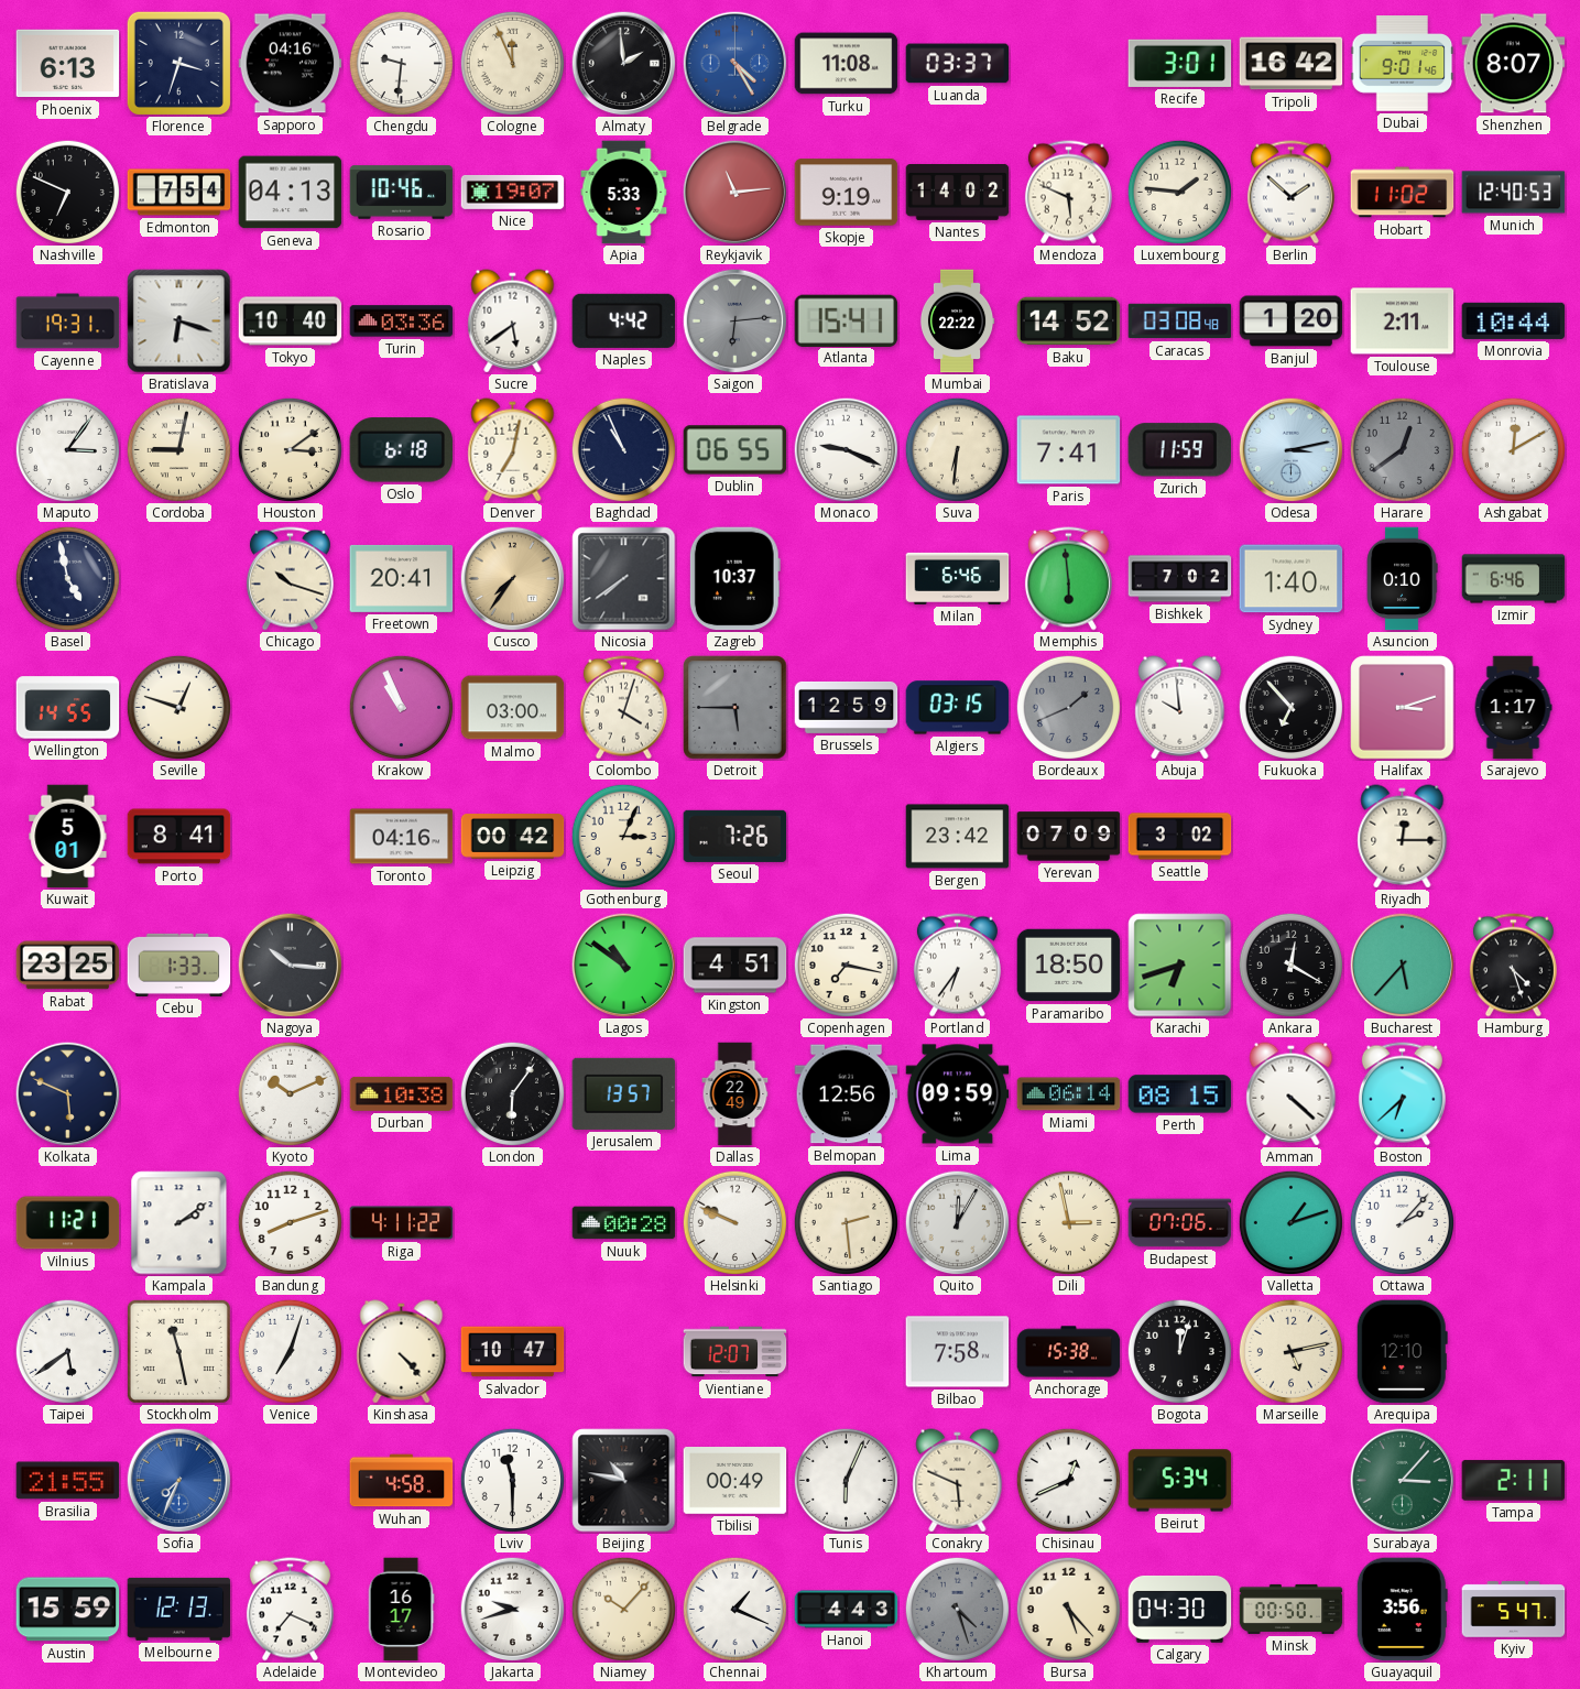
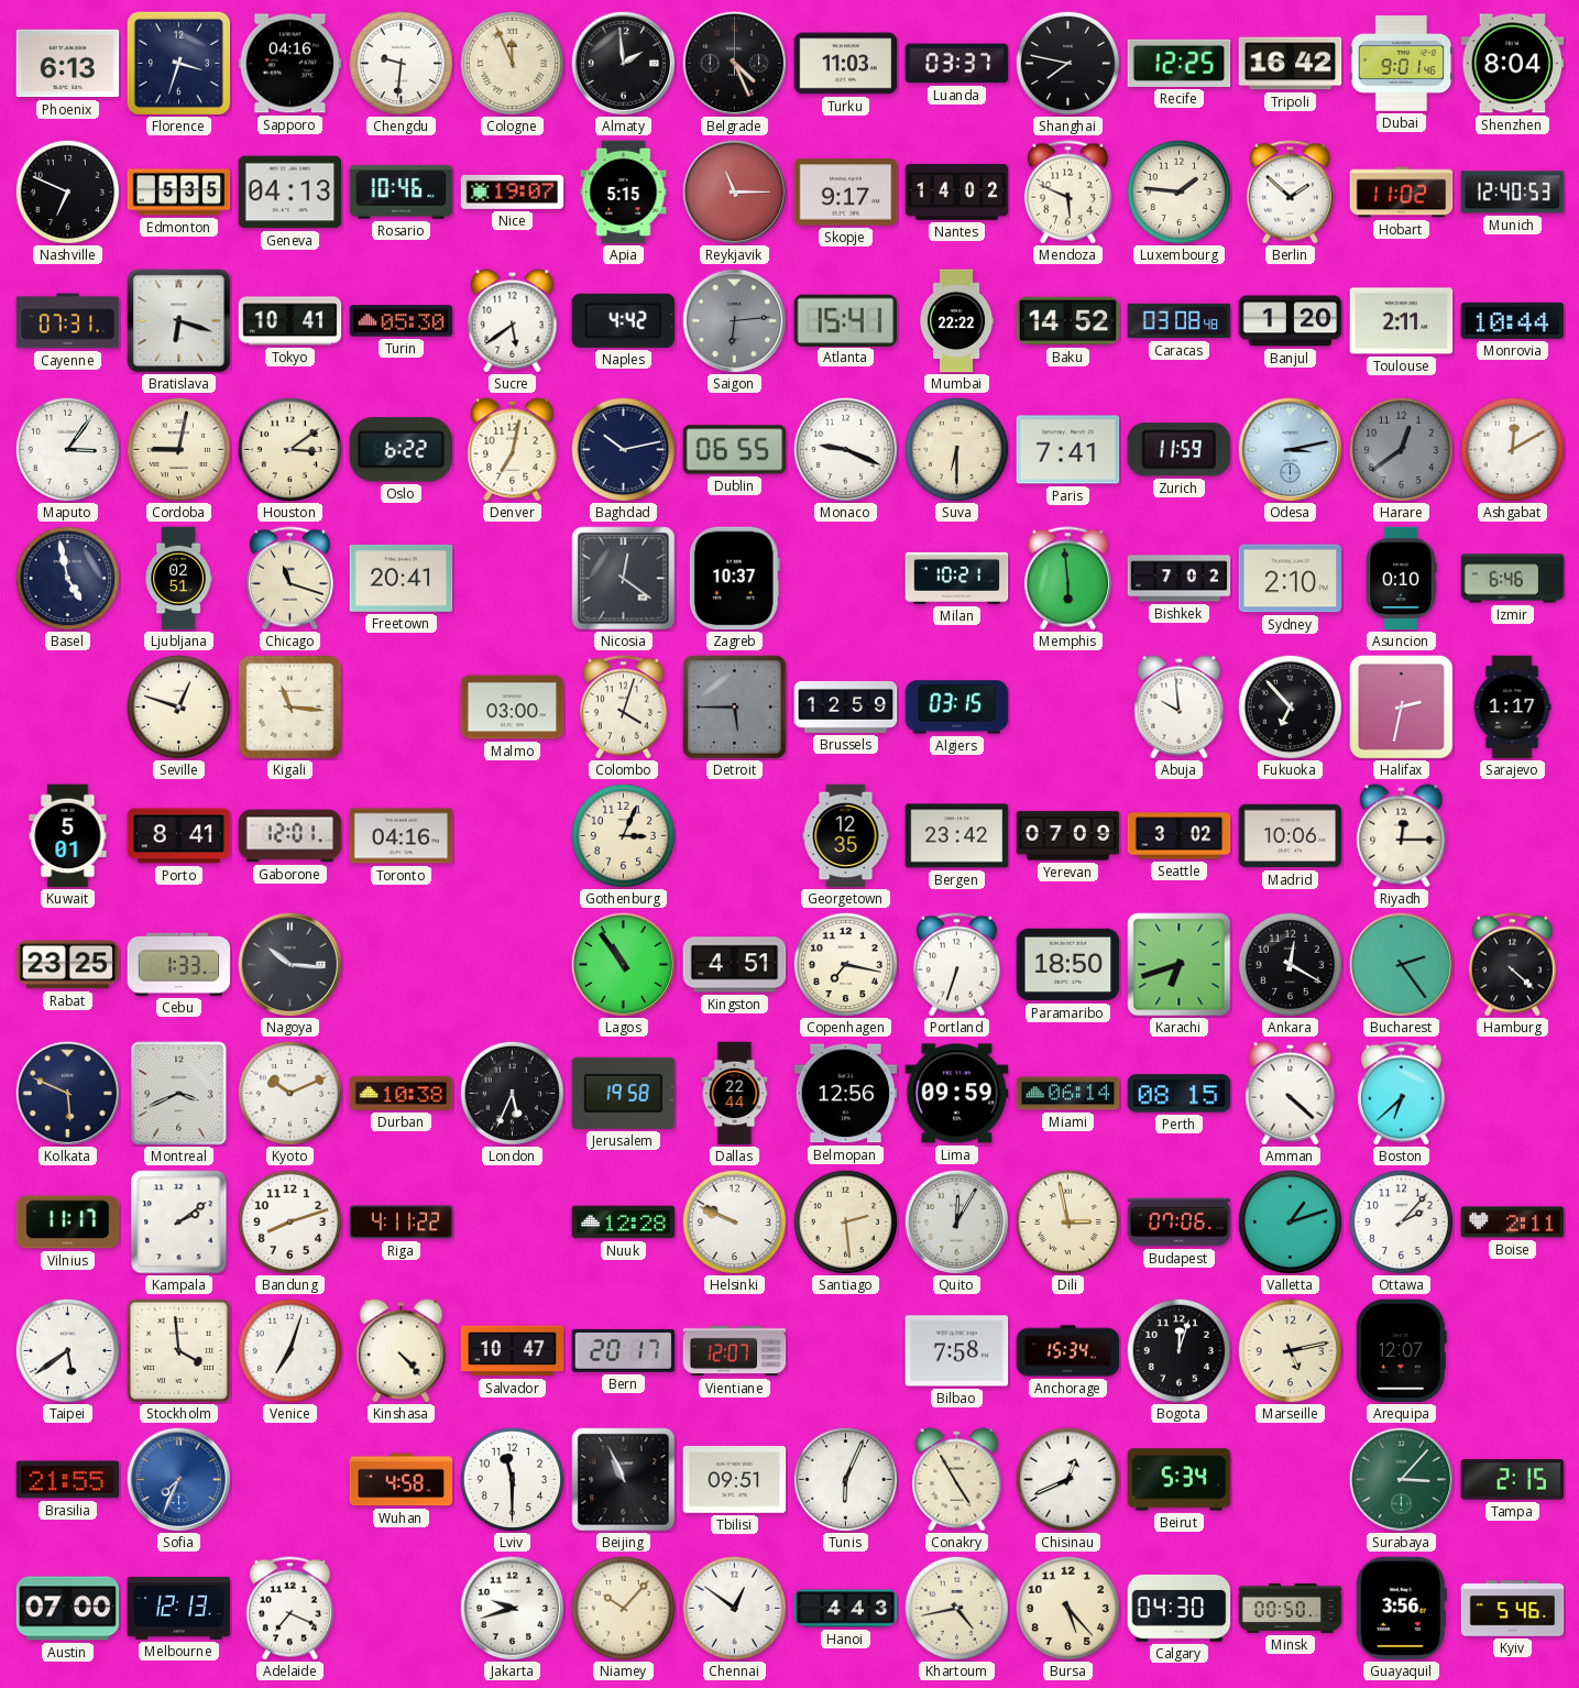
Belgrade: 4:25 -> 4:26 (734, 63)
Belgrade dial: blue -> black (734, 63)
Turku: 11:08 -> 11:03 (846, 64)
Shanghai: none -> 7:47 (1067, 63)
Recife: 3:01 -> 12:25 (1180, 63)
Shenzhen: 8:07 -> 8:04 (1513, 64)
Edmonton: 7:54 -> 5:35 (179, 193)
Apia: 5:33 -> 5:15 (624, 193)
Reykjavik: 11:14 -> 11:15 (734, 191)
Skopje: 9:19 -> 9:17 (846, 193)
Cayenne: 19:31 -> 07:31 (68, 321)
Tokyo: 10:40 -> 10:41 (290, 321)
Turin: 03:36 -> 05:30 (402, 321)
Oslo: 6:18 -> 6:22 (402, 450)
Baghdad: 10:56 -> 10:13 (623, 449)
Suva: 6:31 -> 6:30 (956, 449)
Ljubljana: none -> 02:51 (178, 579)
Chicago: 10:18 -> 11:18 (289, 579)
Cusco: 7:36 -> none (512, 578)
Nicosia: 7:39 -> 12:21 (624, 579)
Milan: 6:46 -> 10:21 (957, 578)
Sydney: 1:40 -> 2:10 (1291, 579)
Wellington: 14:55 -> none (68, 708)
Kigali: none -> 11:16 (290, 708)
Krakow: 10:56 -> none (401, 707)
Bordeaux: 1:41 -> none (1068, 707)
Halifax: 3:12 -> 2:32 (1402, 708)
Gaborone: none -> 12:01 (290, 836)
Leipzig: 00:42 -> none (513, 837)
Seoul: 7:26 -> none (735, 836)
Georgetown: none -> 12:35 (846, 836)
Madrid: none -> 10:06 (1291, 836)
Lagos: 10:51 -> 10:54 (623, 964)
Portland: 6:36 -> 6:33 (956, 965)
Bucharest: 5:37 -> 2:24 (1401, 964)
Hamburg: 4:27 -> 4:22 (1512, 965)
Montreal: none -> 3:41 (179, 1094)
London: 6:06 -> 5:34 (512, 1093)
Jerusalem: 13:57 -> 19:58 (624, 1093)
Dallas: 22:49 -> 22:44 (735, 1094)
Vilnius: 11:21 -> 11:17 (68, 1223)
Nuuk: 00:28 -> 12:28 (624, 1223)
Boise: none -> 2:11 (1513, 1223)
Stockholm: 11:28 -> 3:59 (178, 1350)
Bern: none -> 20:17 (624, 1350)
Anchorage: 15:38 -> 15:34 (1068, 1351)
Arequipa: 12:10 -> 12:07 (1401, 1351)
Beijing: 10:47 -> 10:56 (624, 1480)
Tbilisi: 00:49 -> 09:51 (735, 1480)
Conakry: 5:49 -> 4:55 (957, 1480)
Tampa: 2:11 -> 2:15 (1513, 1480)
Austin: 15:59 -> 07:00 (68, 1609)
Montevideo: 16:17 -> none (401, 1610)
Chennai: 1:19 -> 12:51 (734, 1608)
Khartoum: 4:27 -> 4:43 (956, 1608)
Khartoum dial: grey -> cream (956, 1608)
Kyiv: 5:47 -> 5:46 (1513, 1609)
